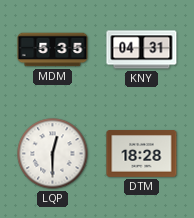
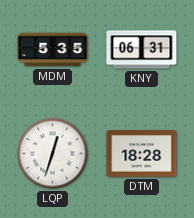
KNY: 04:31 -> 06:31 (142, 50)
LQP: 12:30 -> 12:33 (53, 154)
